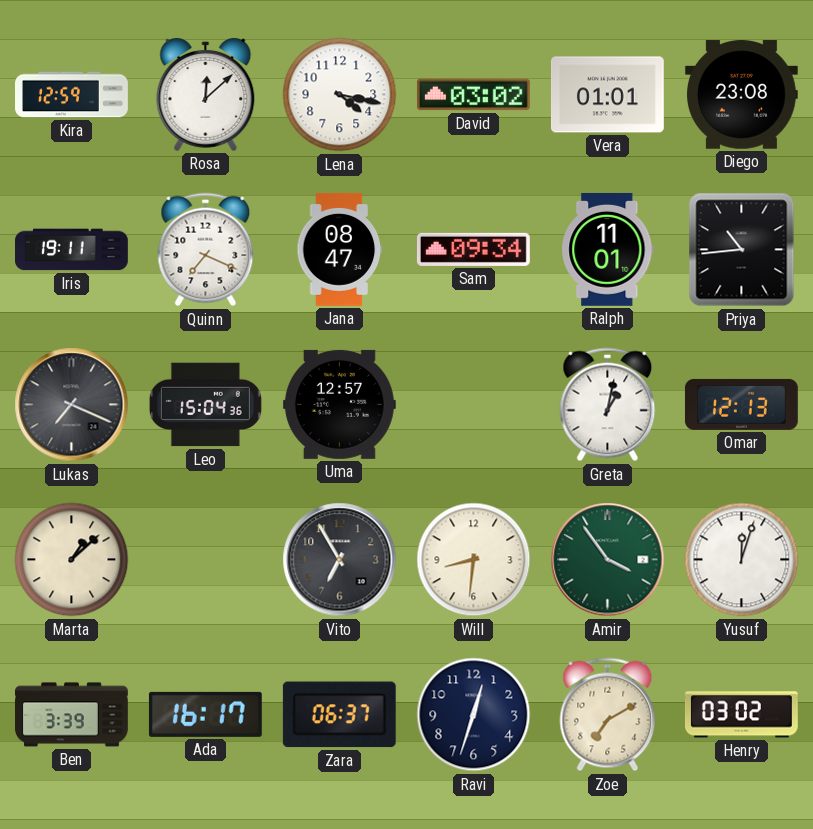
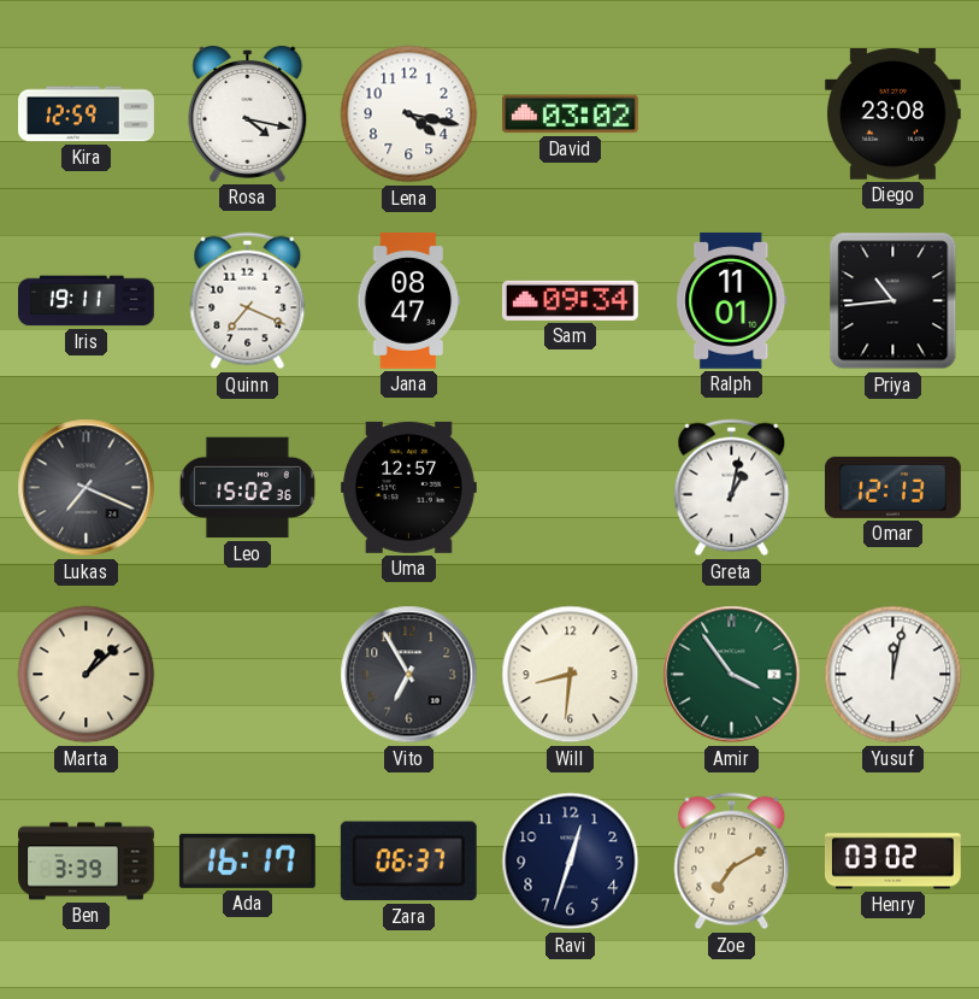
Rosa: 12:08 -> 4:17 (248, 113)
Vera: 01:01 -> none (607, 95)
Leo: 15:04 -> 15:02 (247, 488)
Yusuf: 12:03 -> 12:02 (894, 675)
